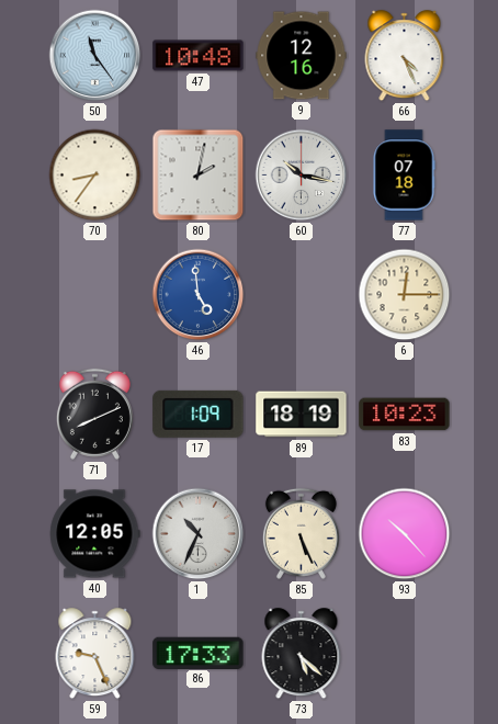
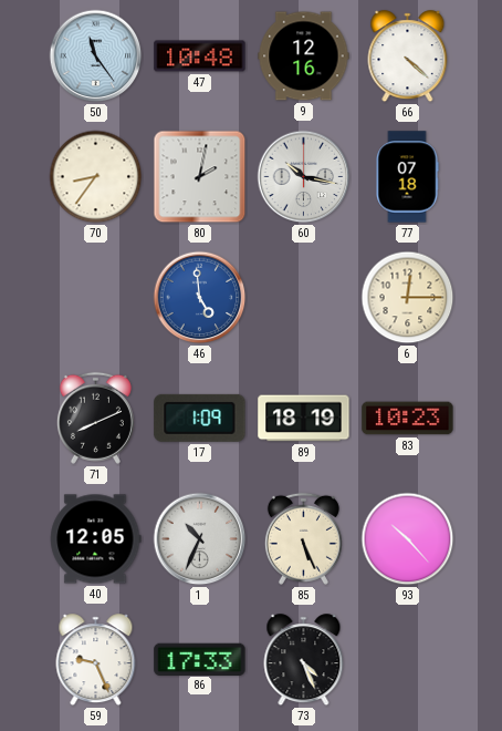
66: 4:26 -> 4:22 (408, 56)
73: 5:22 -> 4:26 (304, 660)
